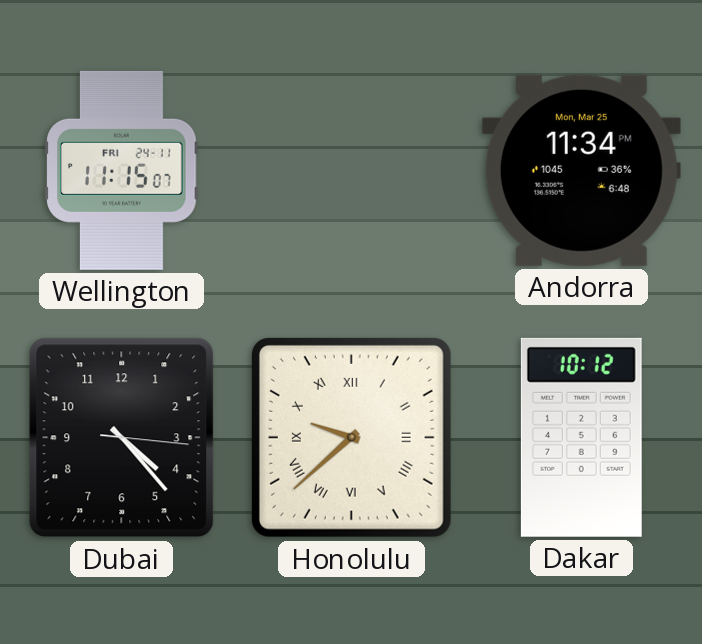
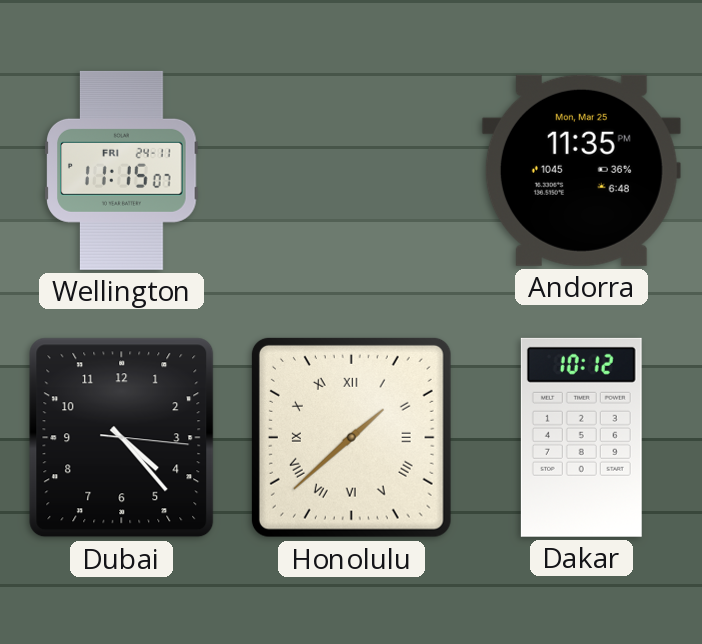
Andorra: 11:34 -> 11:35 (581, 170)
Honolulu: 9:38 -> 1:38 (351, 437)
